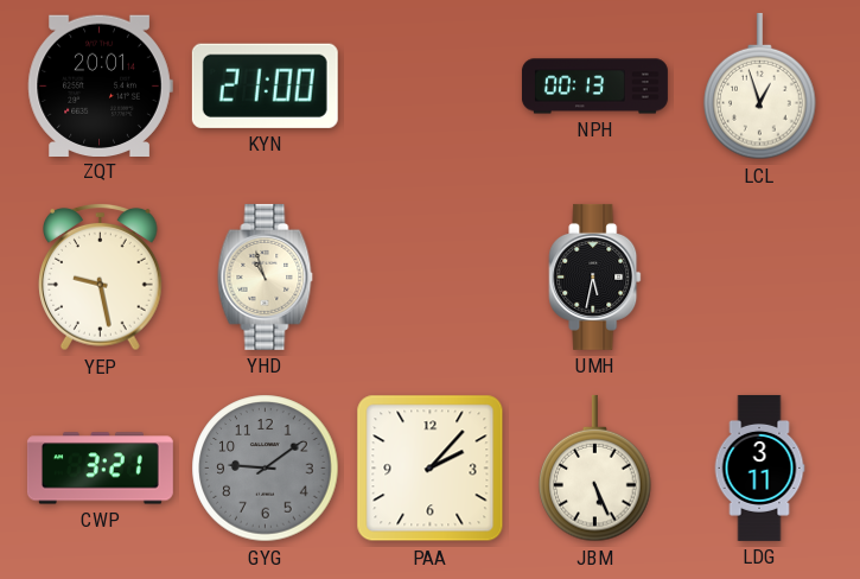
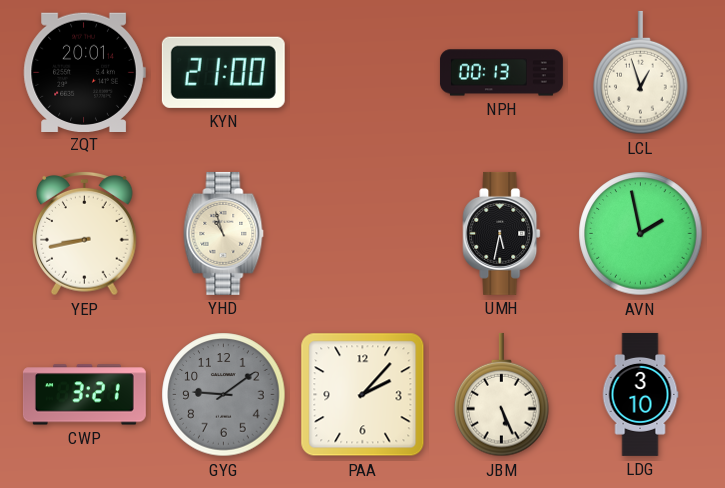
YEP: 9:28 -> 8:43 (85, 233)
AVN: none -> 1:58 (641, 234)
LDG: 3:11 -> 3:10 (640, 394)
